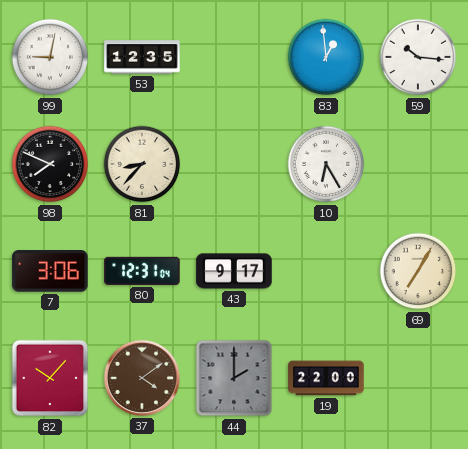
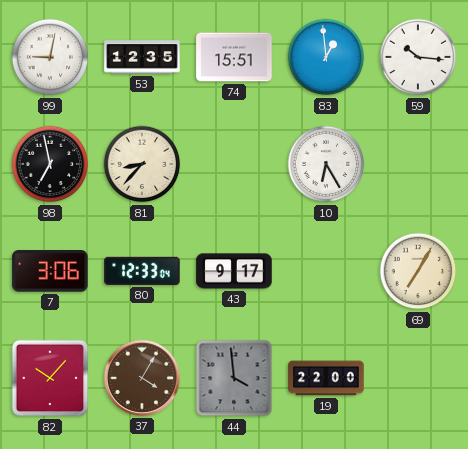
74: none -> 15:51 (234, 57)
98: 7:49 -> 6:58 (50, 164)
80: 12:31 -> 12:33 (142, 271)
37: 4:09 -> 4:05 (142, 378)
44: 2:00 -> 3:59 (234, 378)
